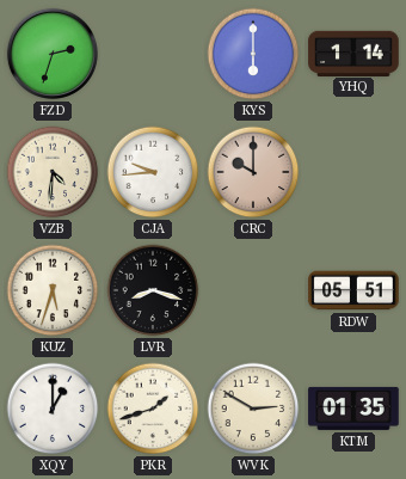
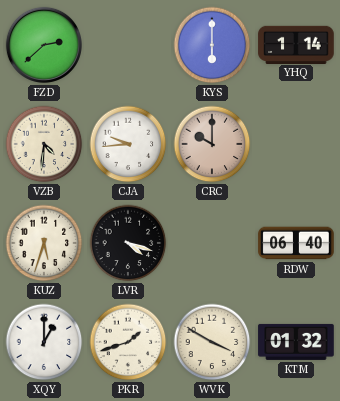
FZD: 2:33 -> 2:38 (44, 45)
LVR: 8:18 -> 4:18 (128, 243)
RDW: 05:51 -> 06:40 (296, 243)
WVK: 2:50 -> 3:50 (212, 342)
KTM: 01:35 -> 01:32 (296, 342)
